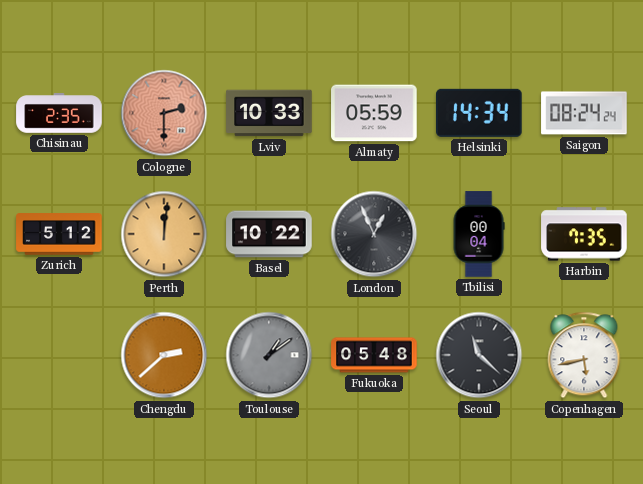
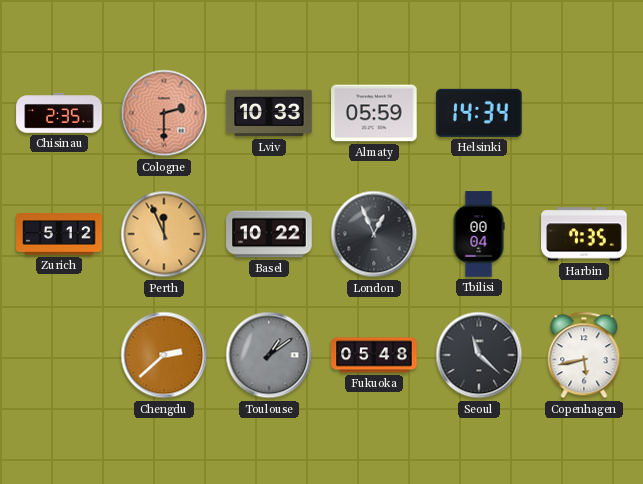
Saigon: 08:24 -> none (584, 113)
Perth: 12:01 -> 11:56 (164, 234)
